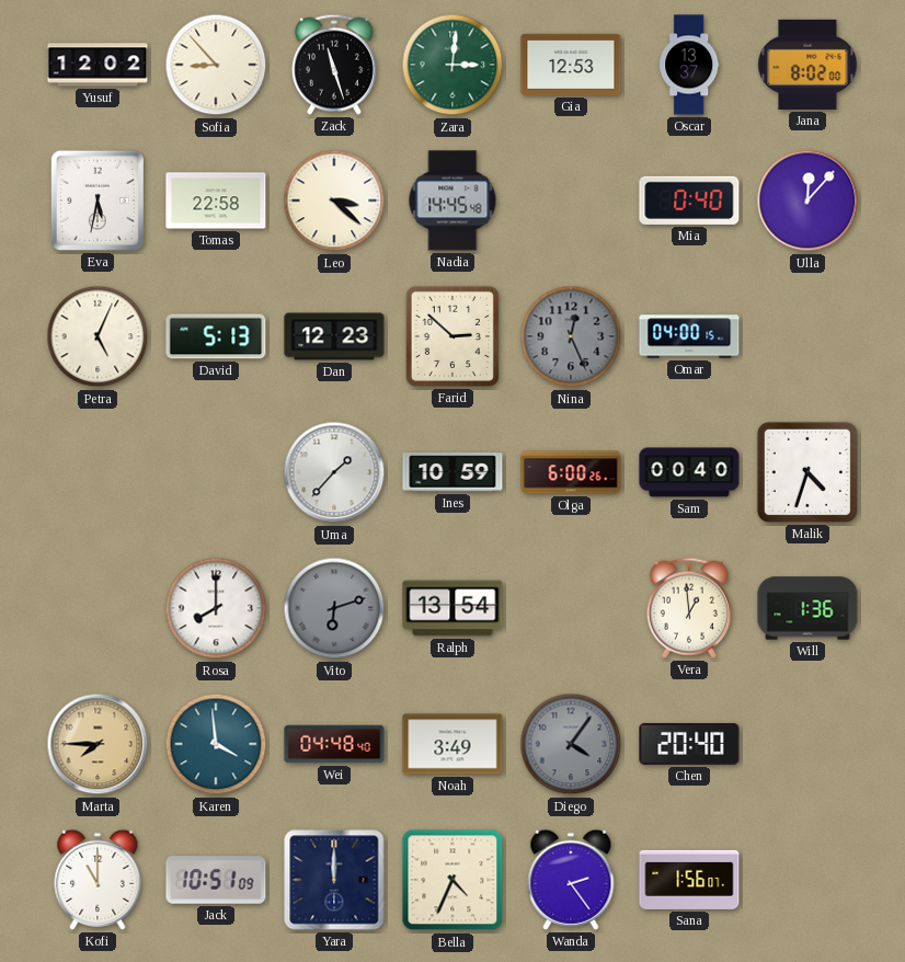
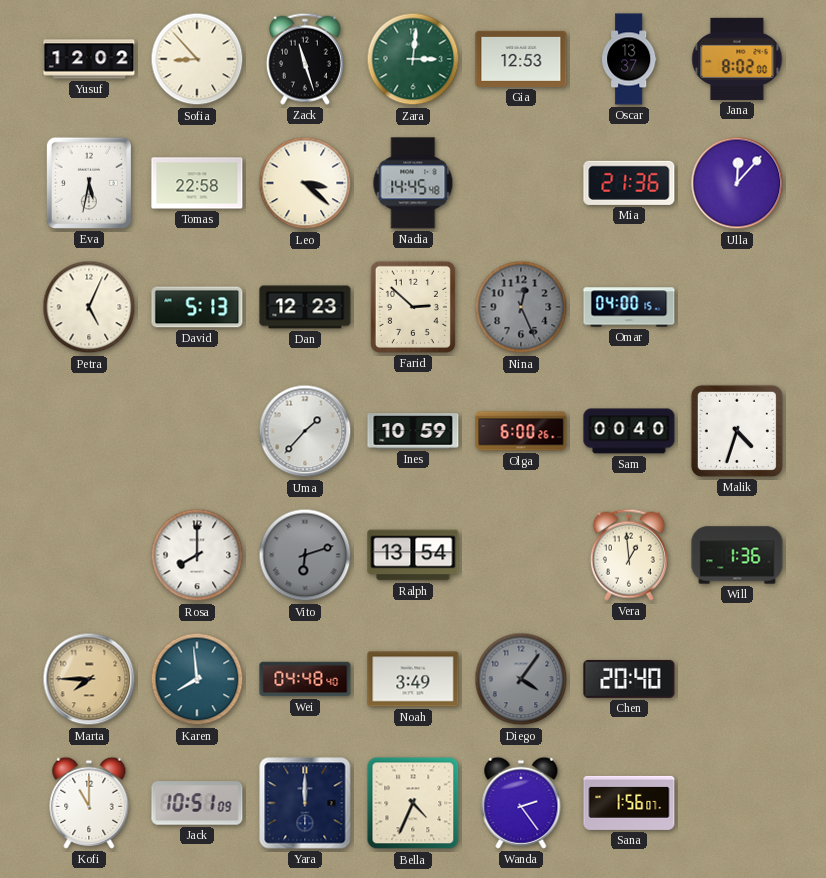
Mia: 0:40 -> 21:36 (629, 183)
Karen: 3:59 -> 7:59 (197, 679)
